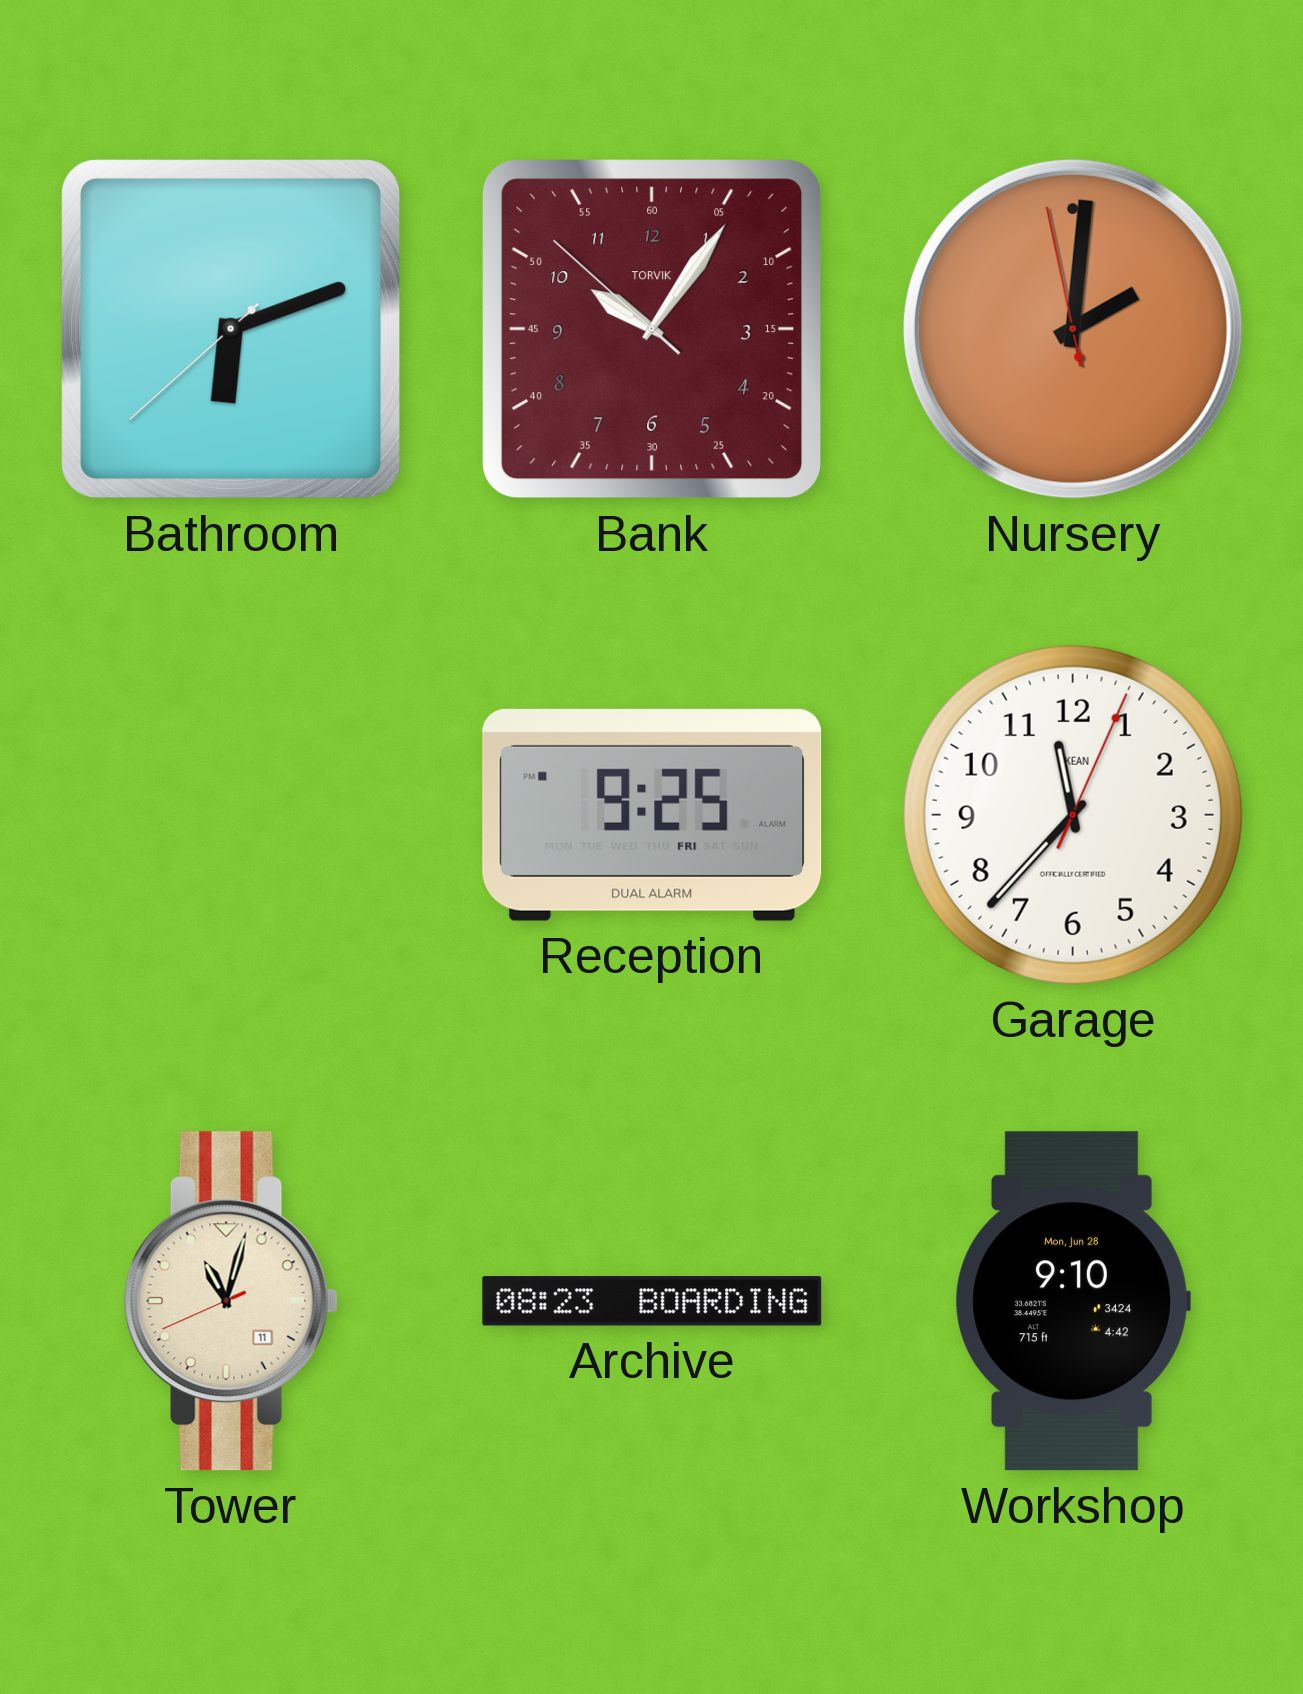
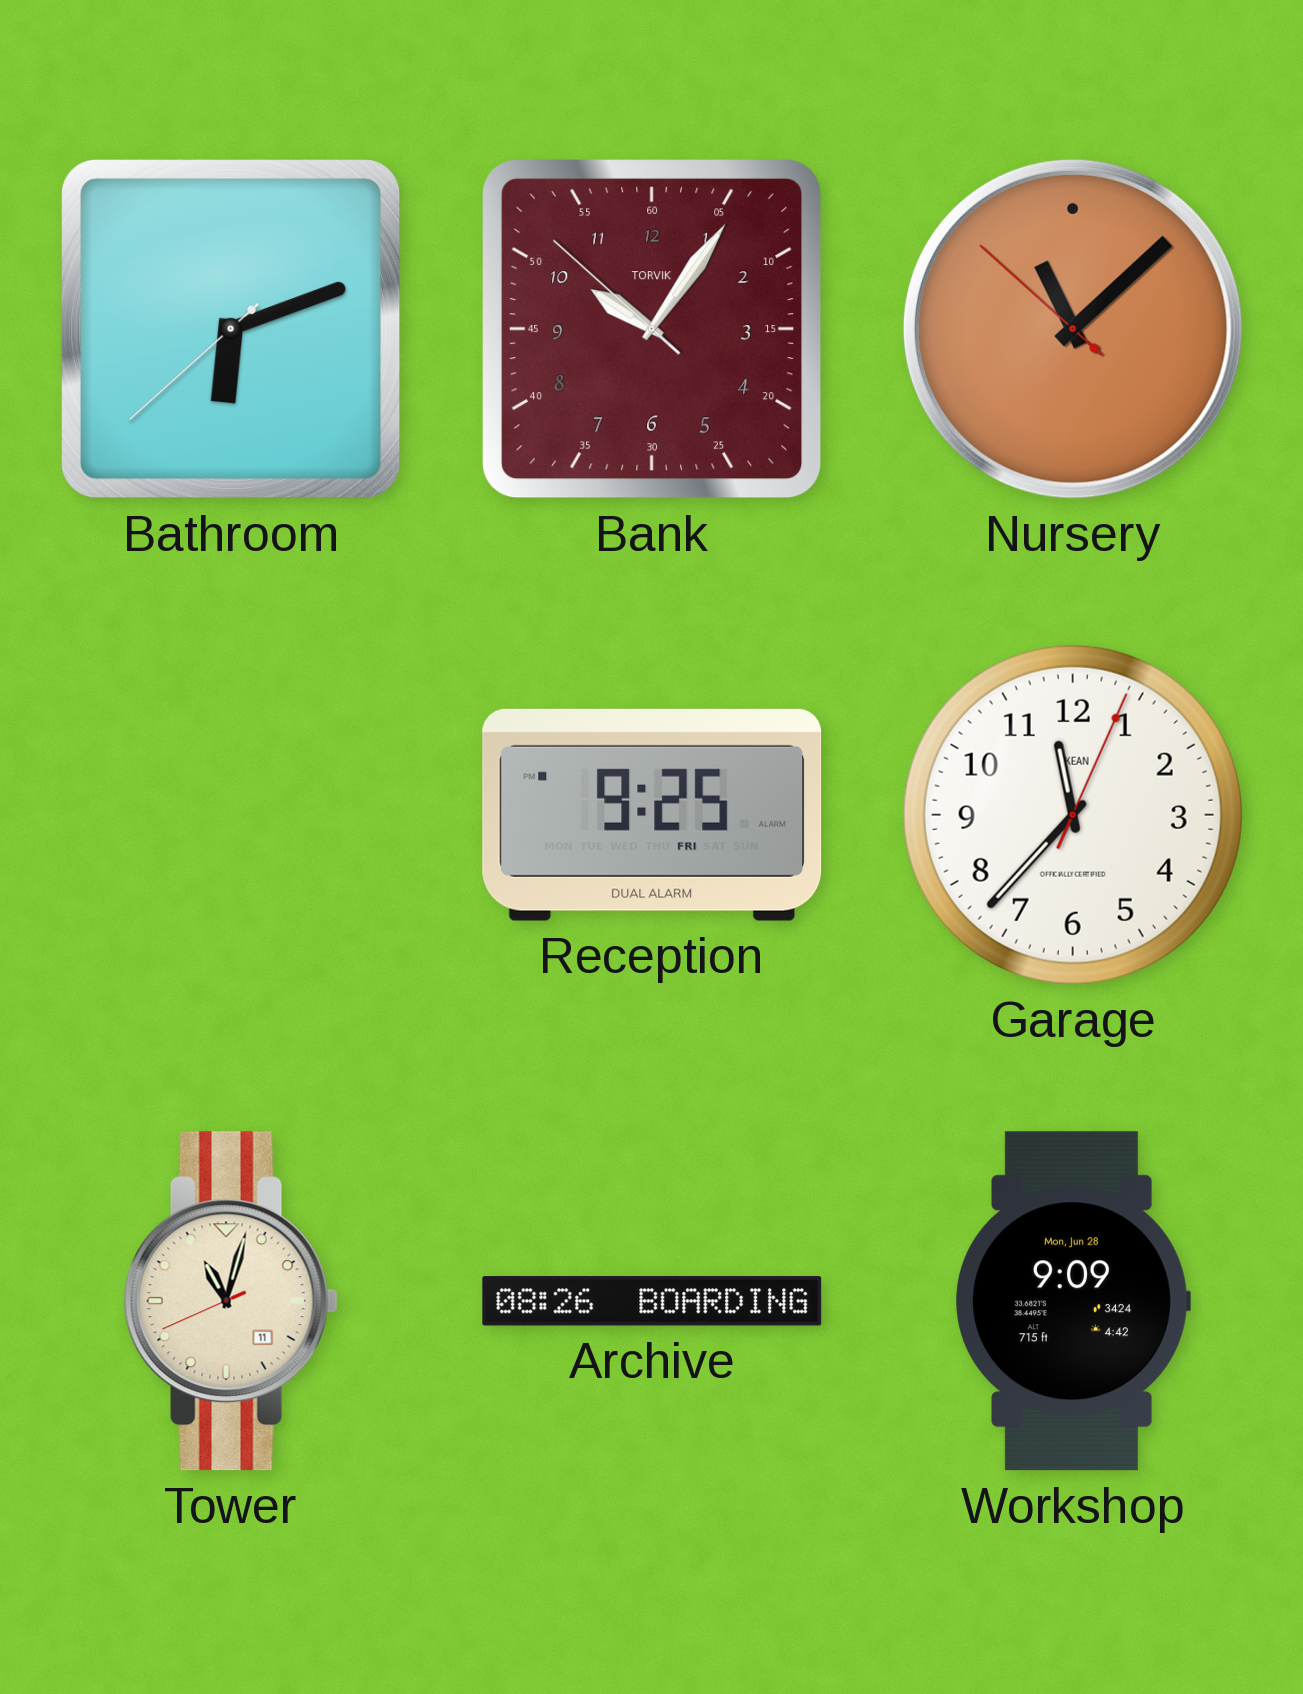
Nursery: 2:00 -> 11:07 (1073, 329)
Archive: 08:23 -> 08:26 (652, 1301)
Workshop: 9:10 -> 9:09 (1073, 1301)
